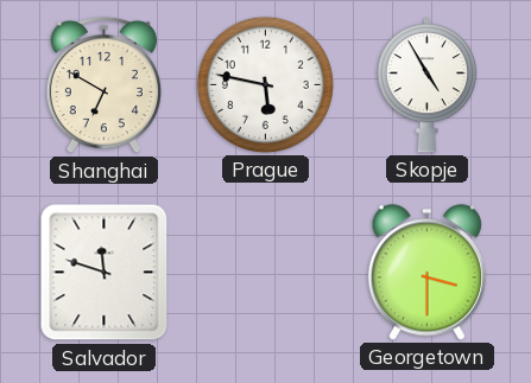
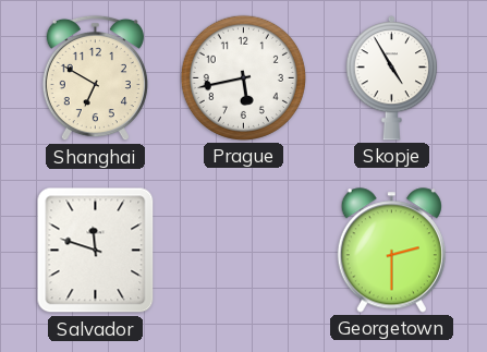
Prague: 5:47 -> 5:43 (243, 77)
Georgetown: 3:30 -> 2:30 (391, 251)
